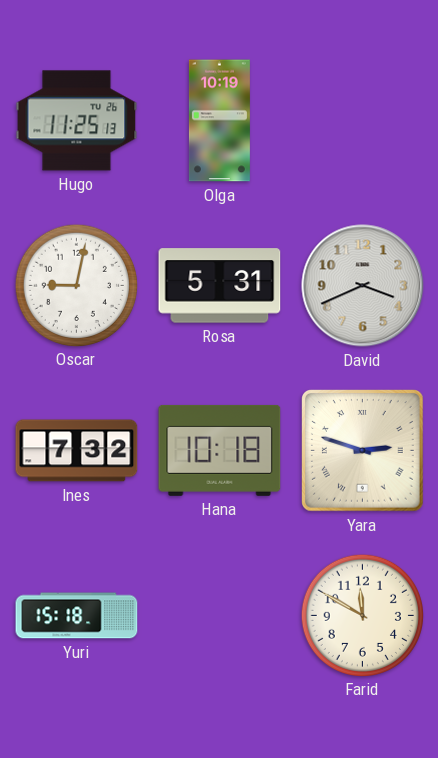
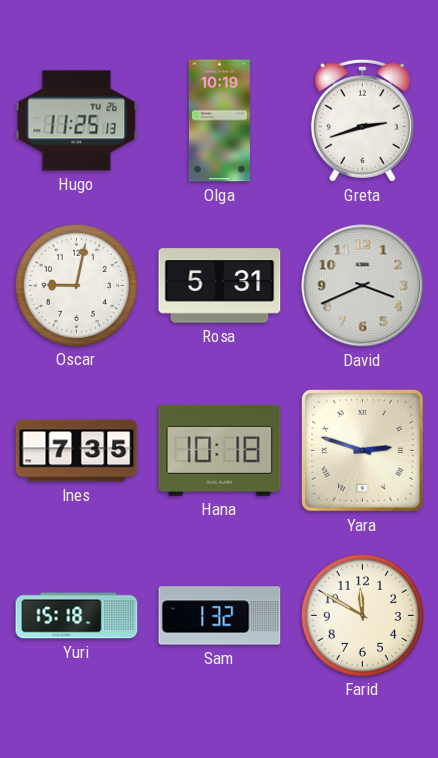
Greta: none -> 2:42 (362, 120)
Ines: 7:32 -> 7:35 (77, 451)
Sam: none -> 1:32 (220, 616)
